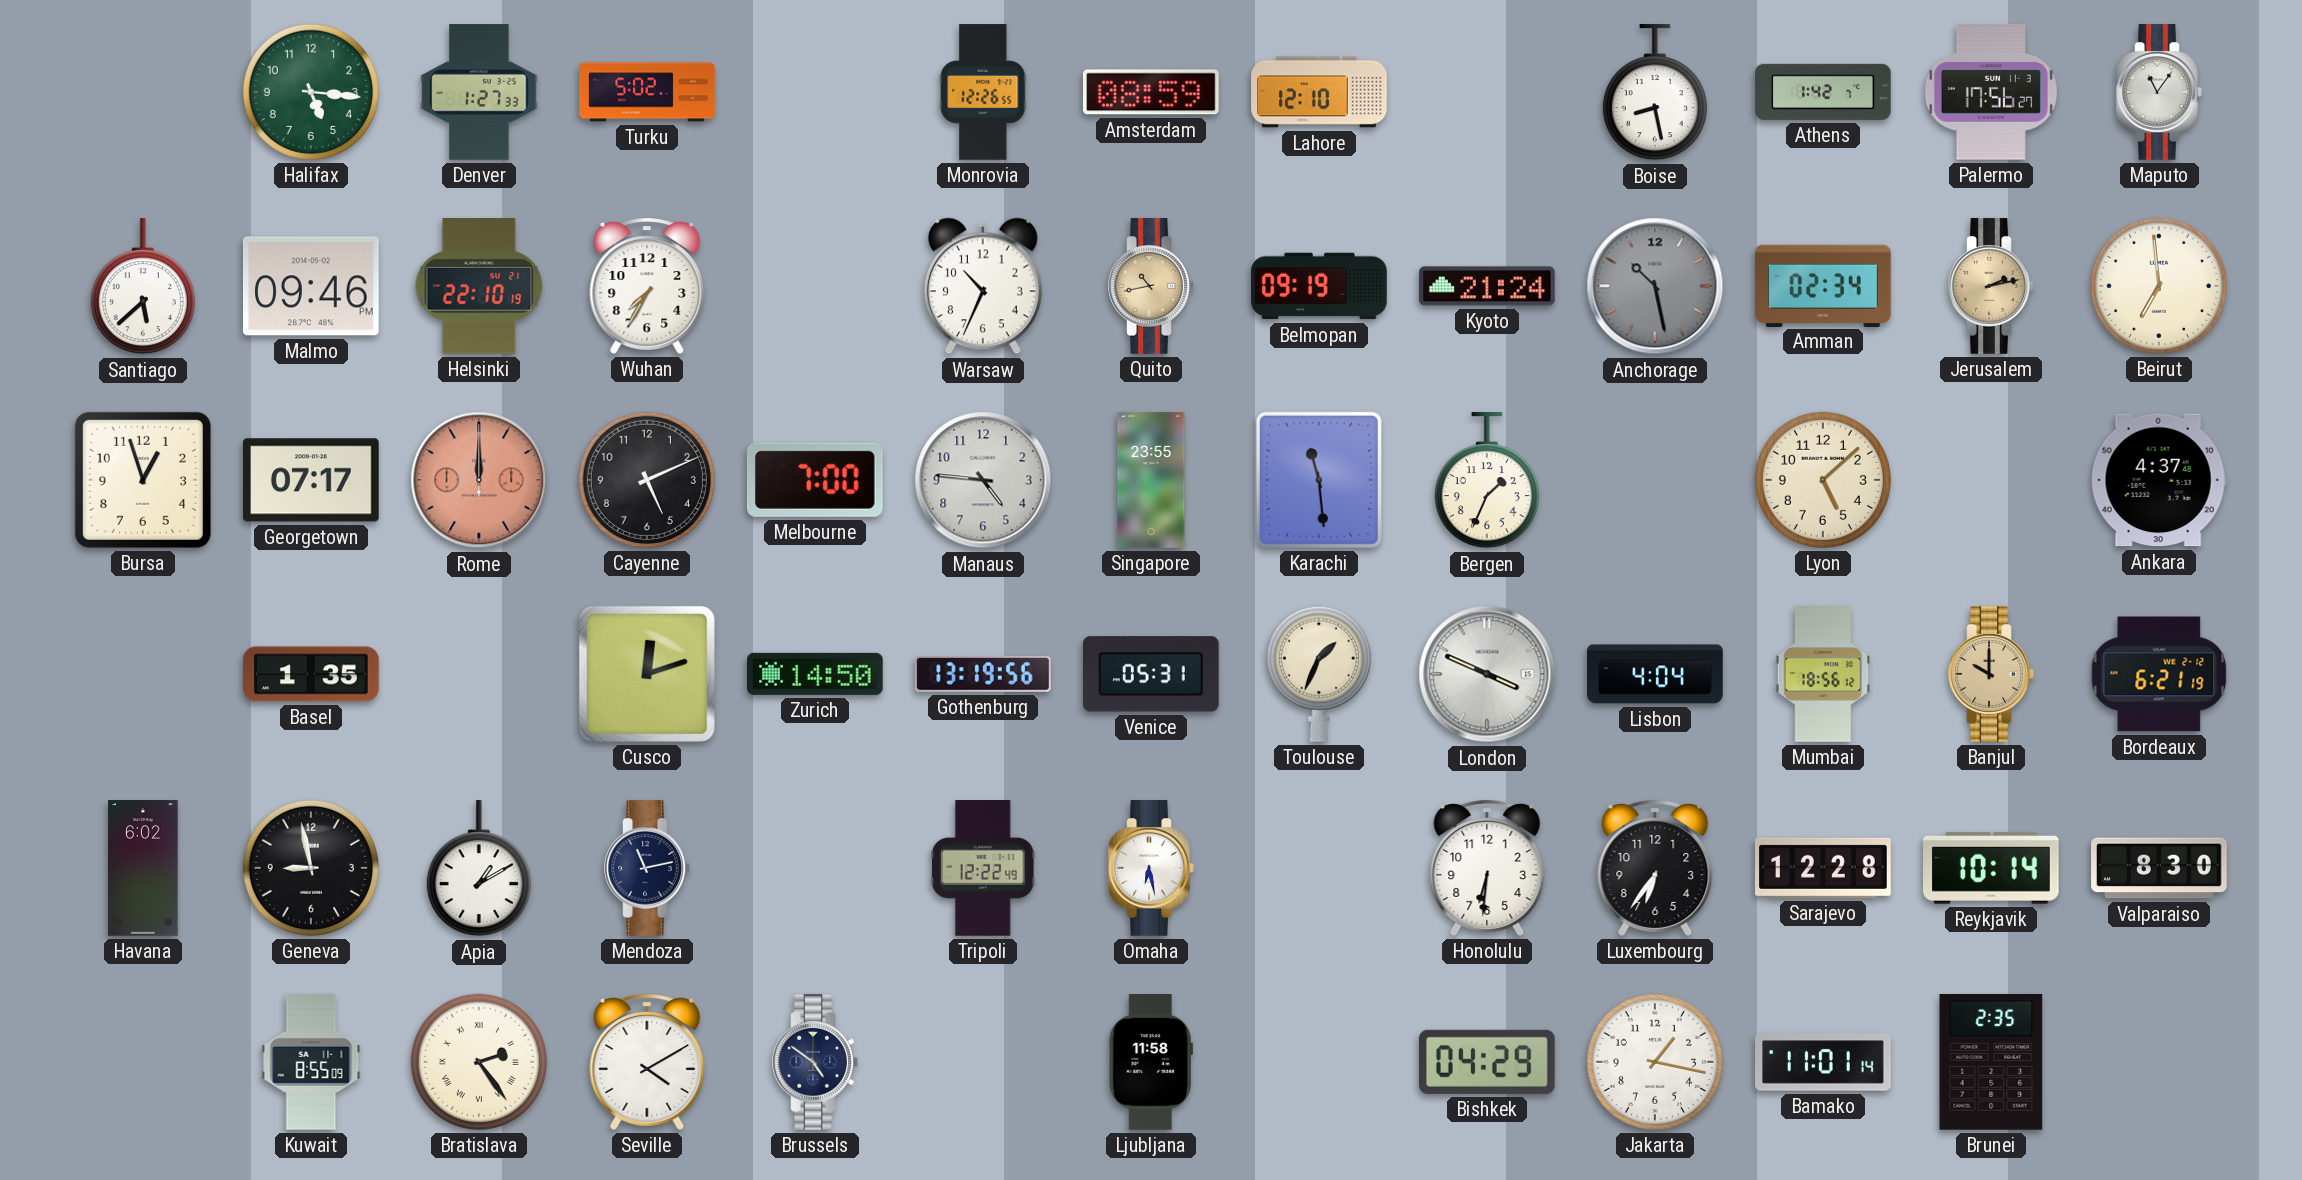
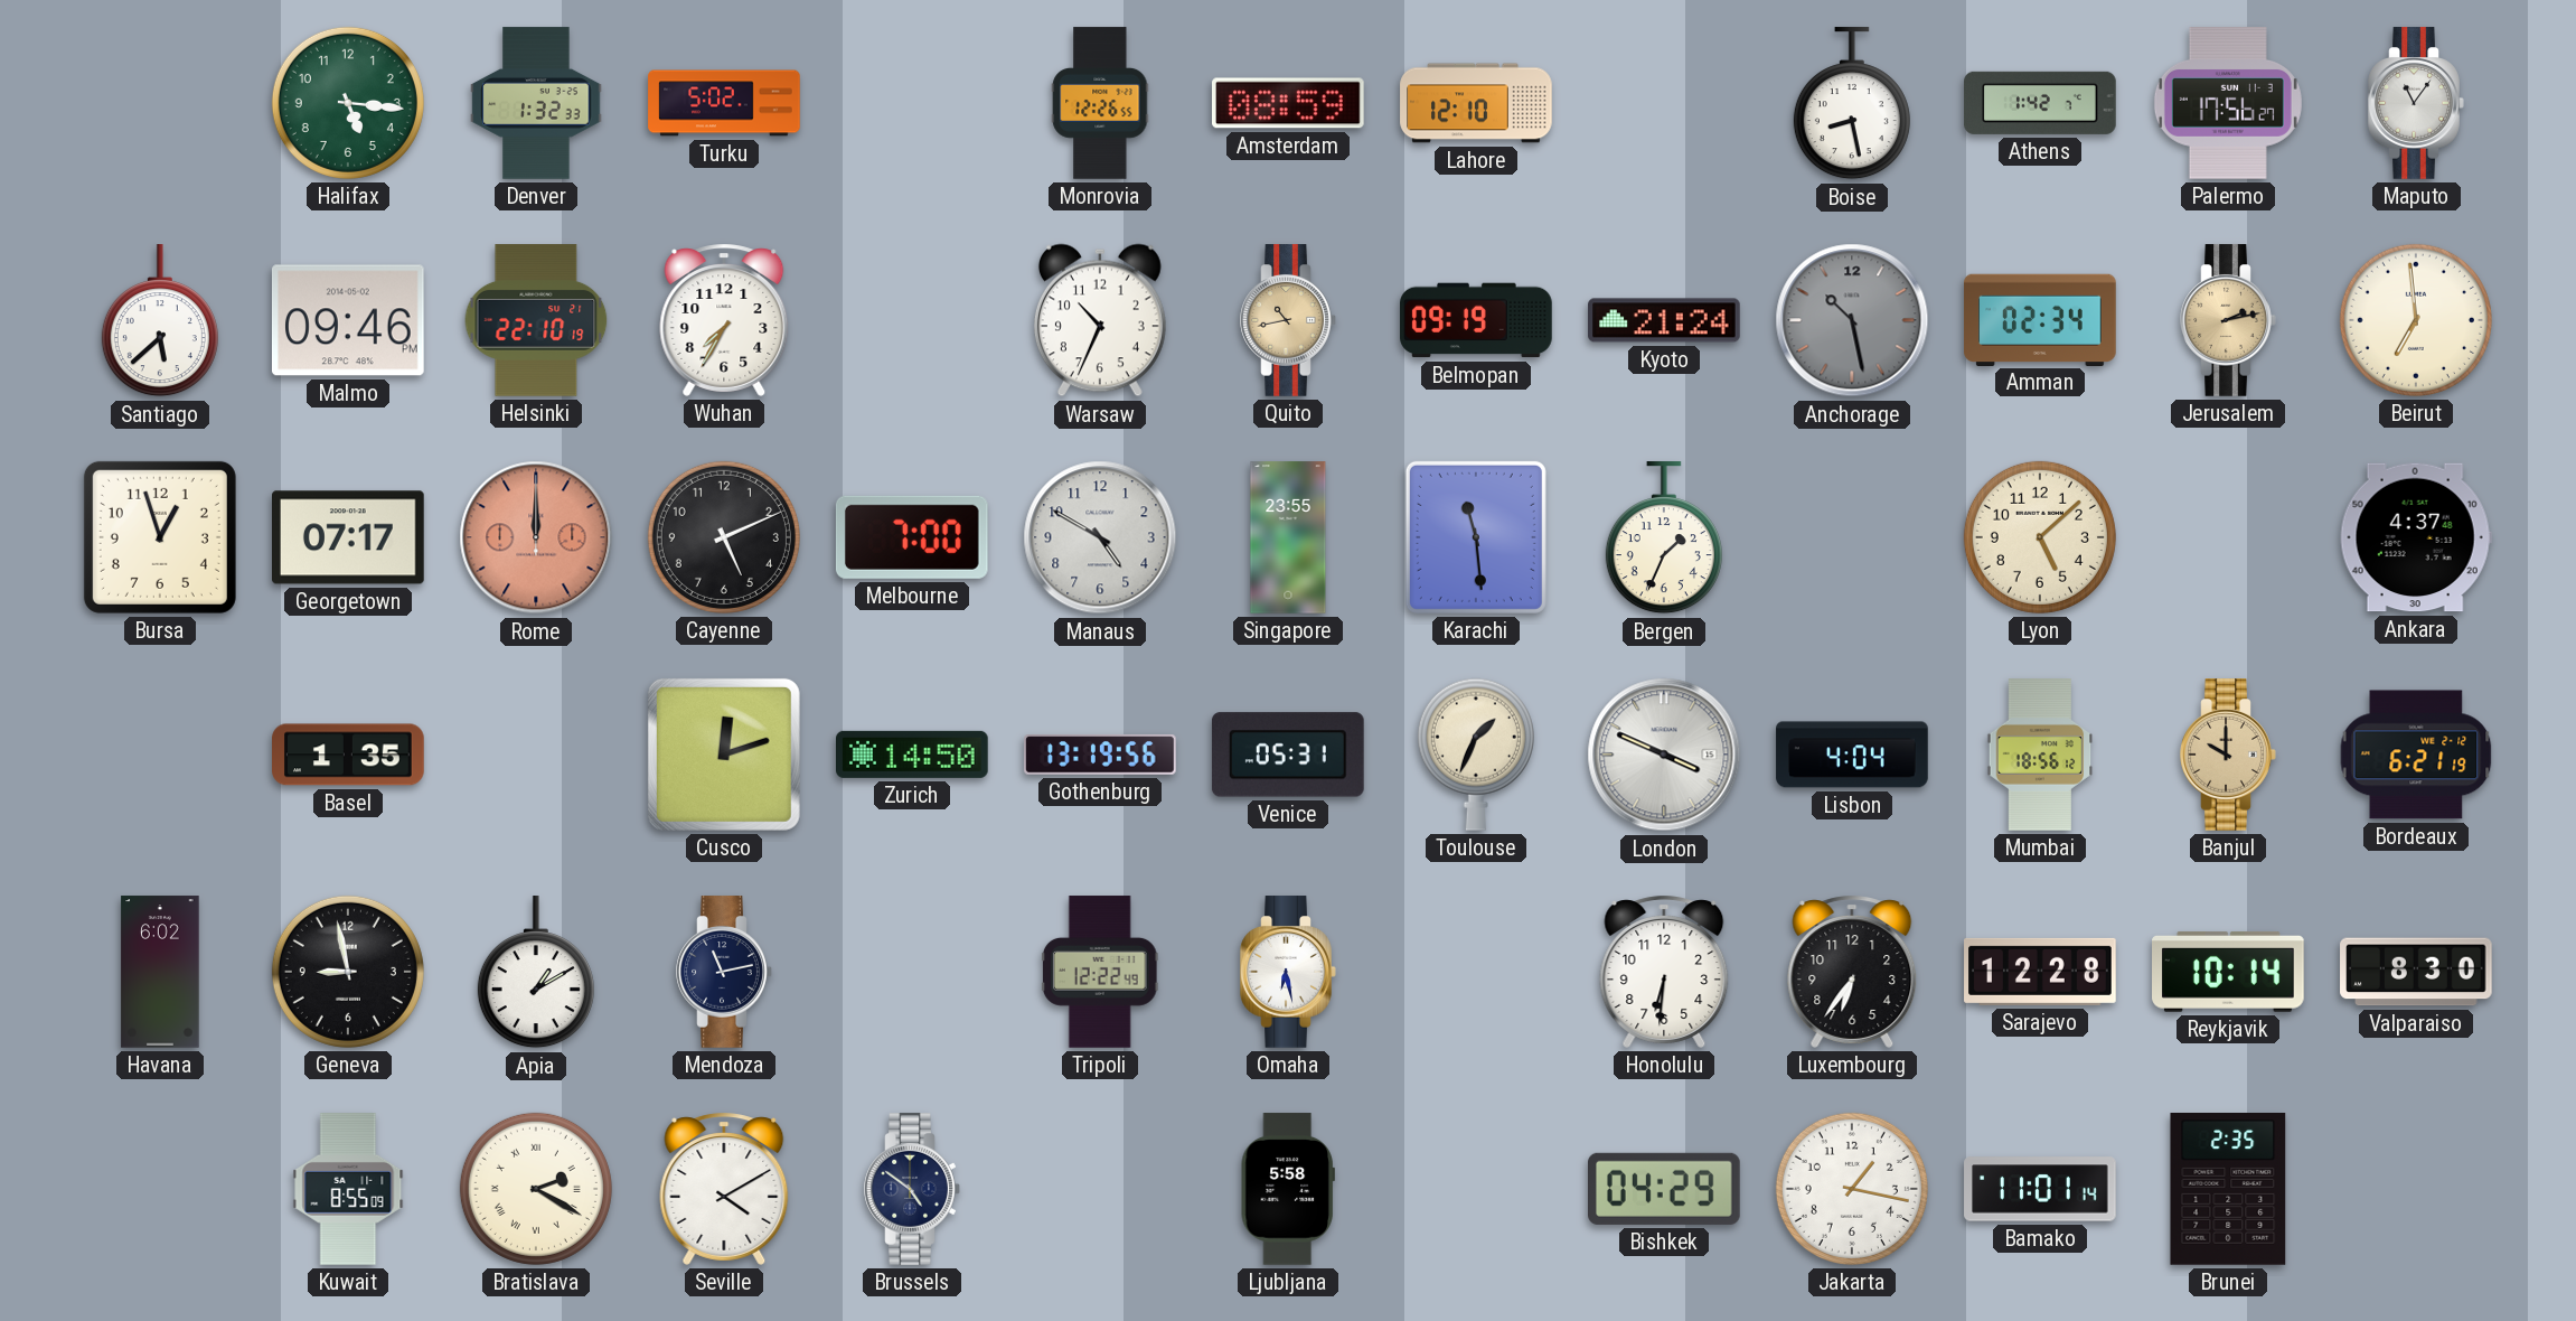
Denver: 1:27 -> 1:32 (536, 103)
Manaus: 4:46 -> 4:50 (1100, 537)
Bratislava: 2:24 -> 2:20 (536, 1189)
Ljubljana: 11:58 -> 5:58 (1288, 1189)
